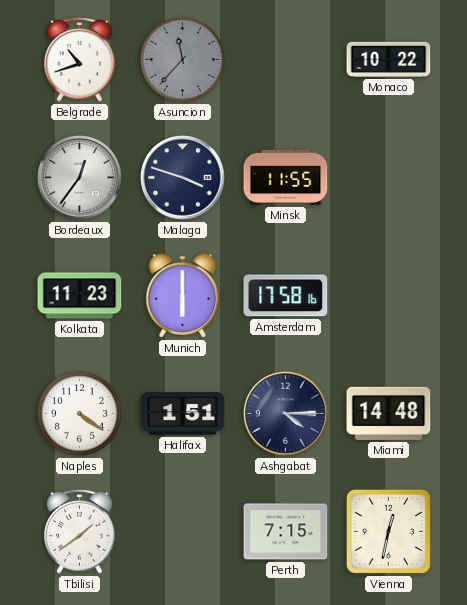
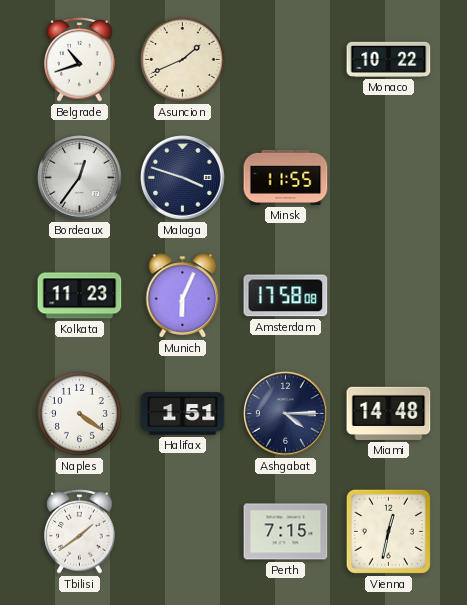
Asuncion: 11:37 -> 1:41 (183, 60)
Asuncion dial: grey -> cream (183, 60)
Munich: 6:00 -> 6:04 (183, 296)
Amsterdam: 17:58:16 -> 17:58:08 (286, 296)
